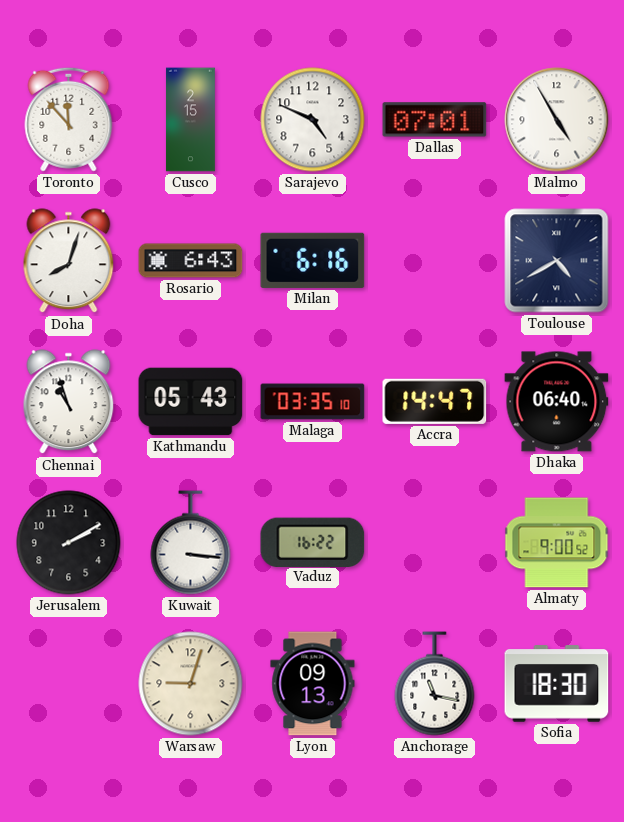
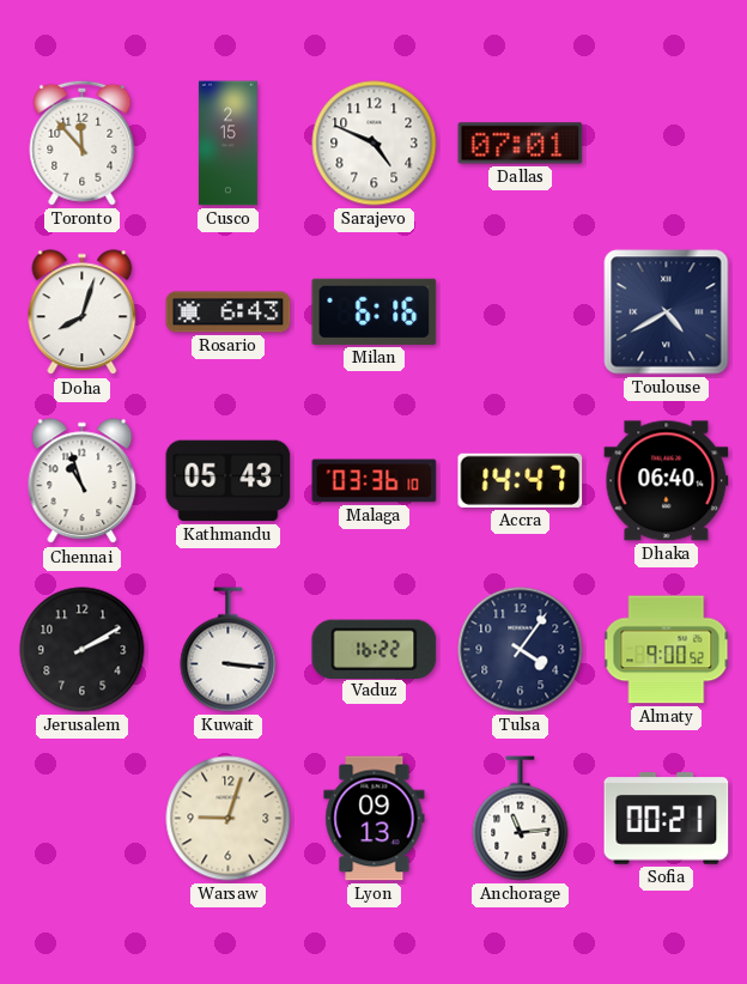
Malmo: 4:55 -> none (557, 120)
Malaga: 03:35 -> 03:36 (375, 481)
Tulsa: none -> 4:06 (521, 650)
Anchorage: 11:17 -> 11:14 (521, 819)
Sofia: 18:30 -> 00:21 (667, 819)
